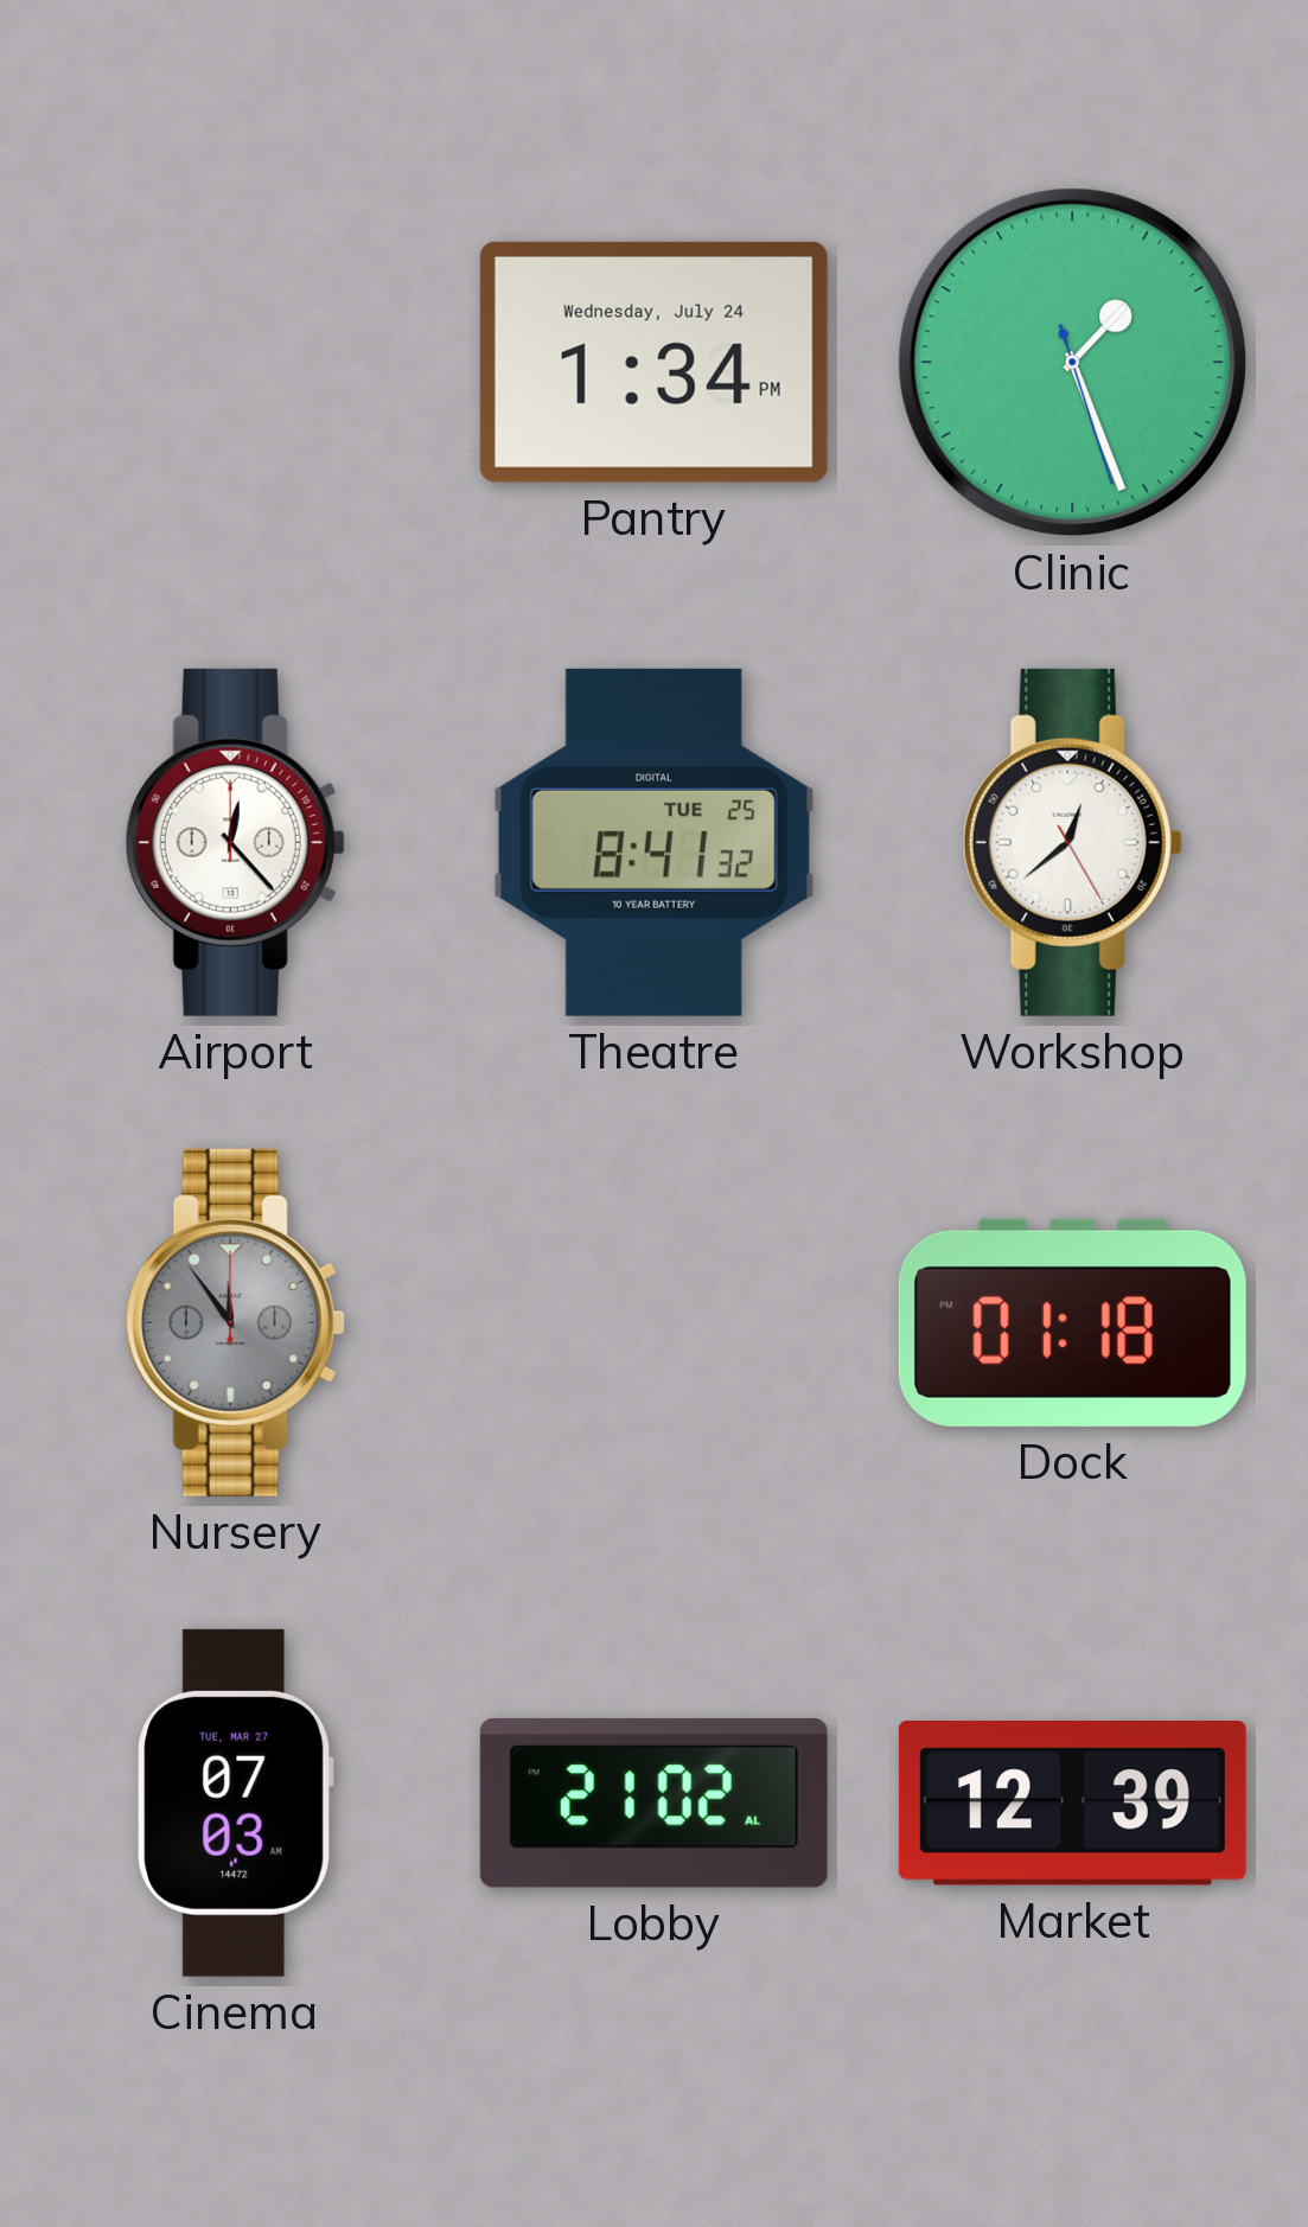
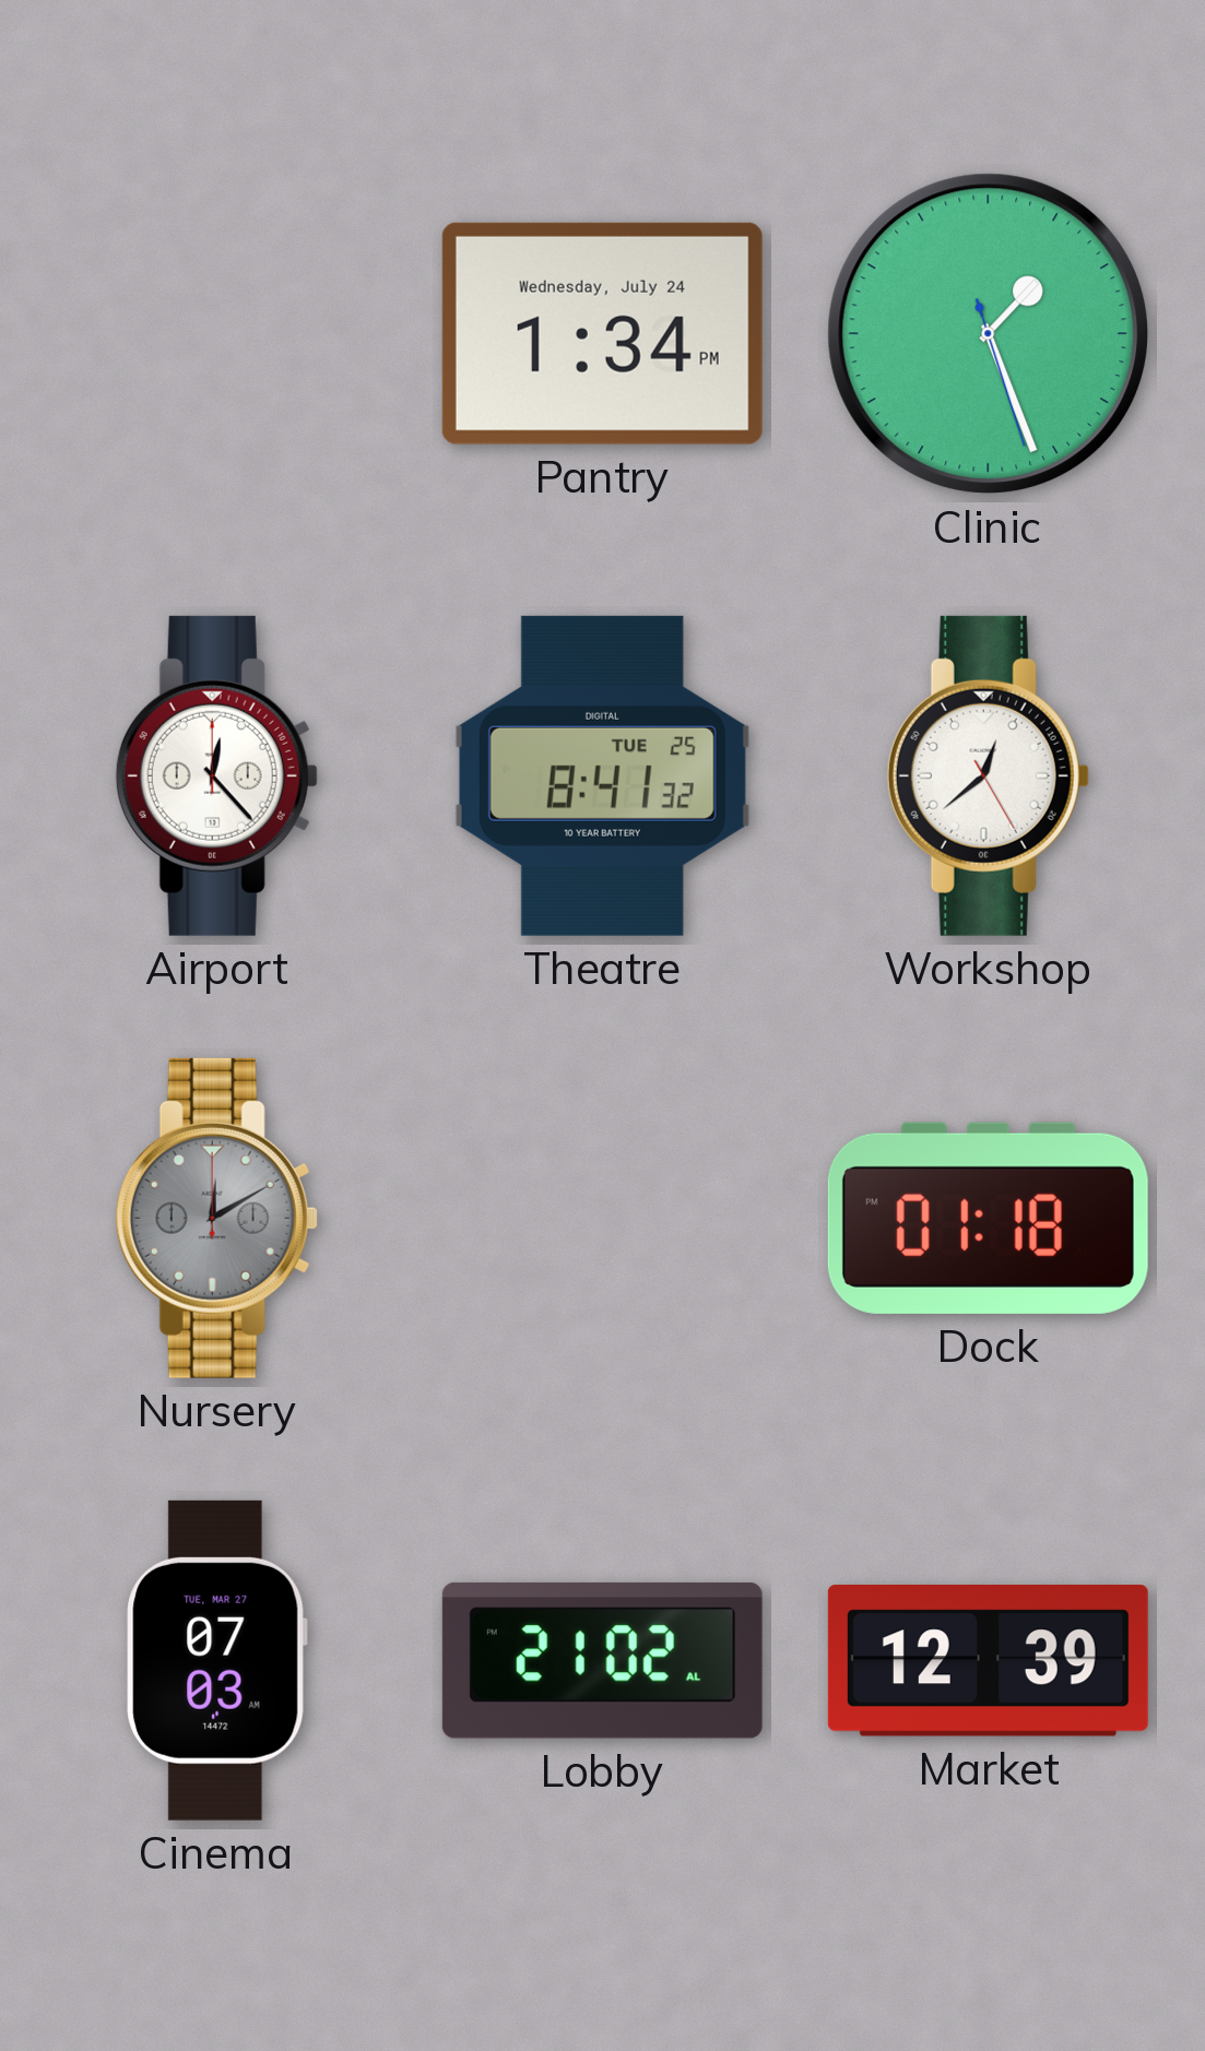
Nursery: 11:54 -> 12:10 (216, 1218)
